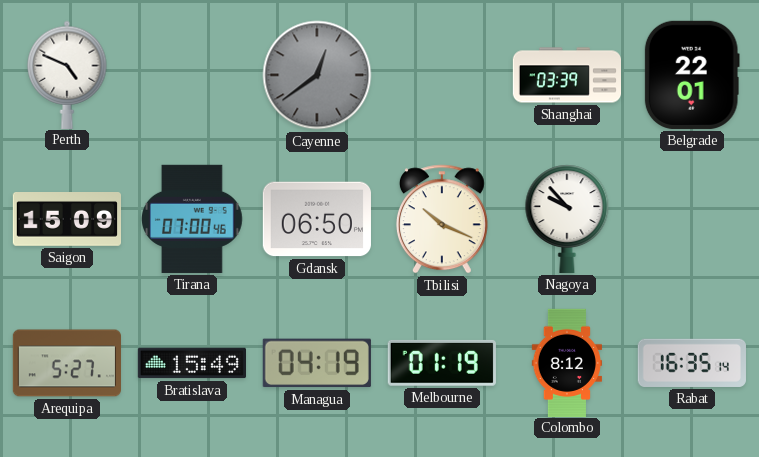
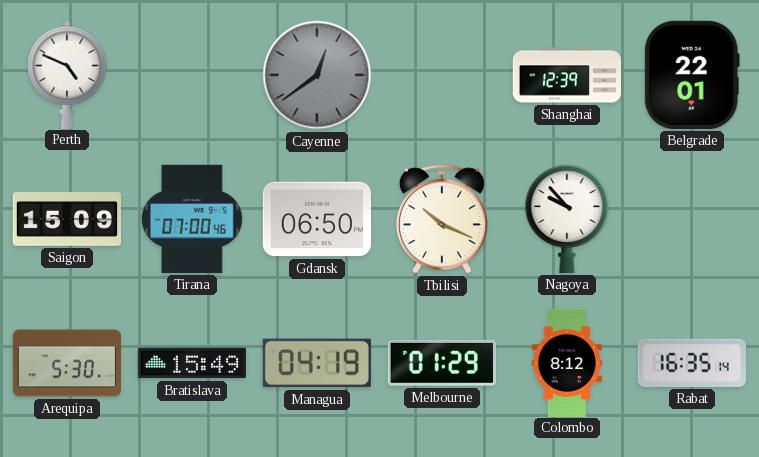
Shanghai: 03:39 -> 12:39 (566, 75)
Arequipa: 5:27 -> 5:30 (66, 363)
Melbourne: 01:19 -> 01:29 (442, 363)
